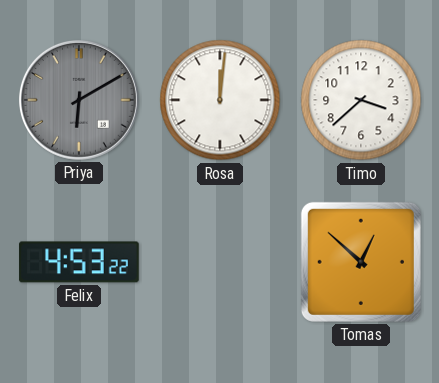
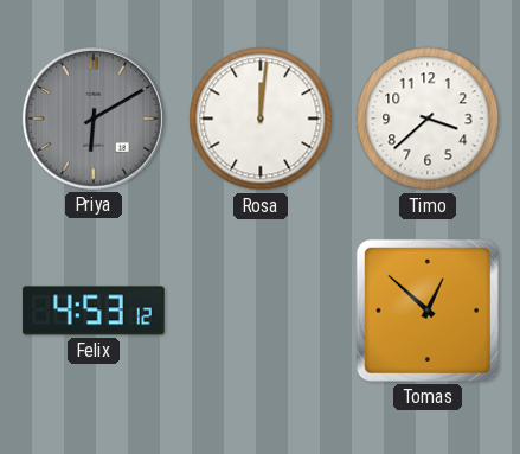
Felix: 4:53:22 -> 4:53:12 (94, 311)
